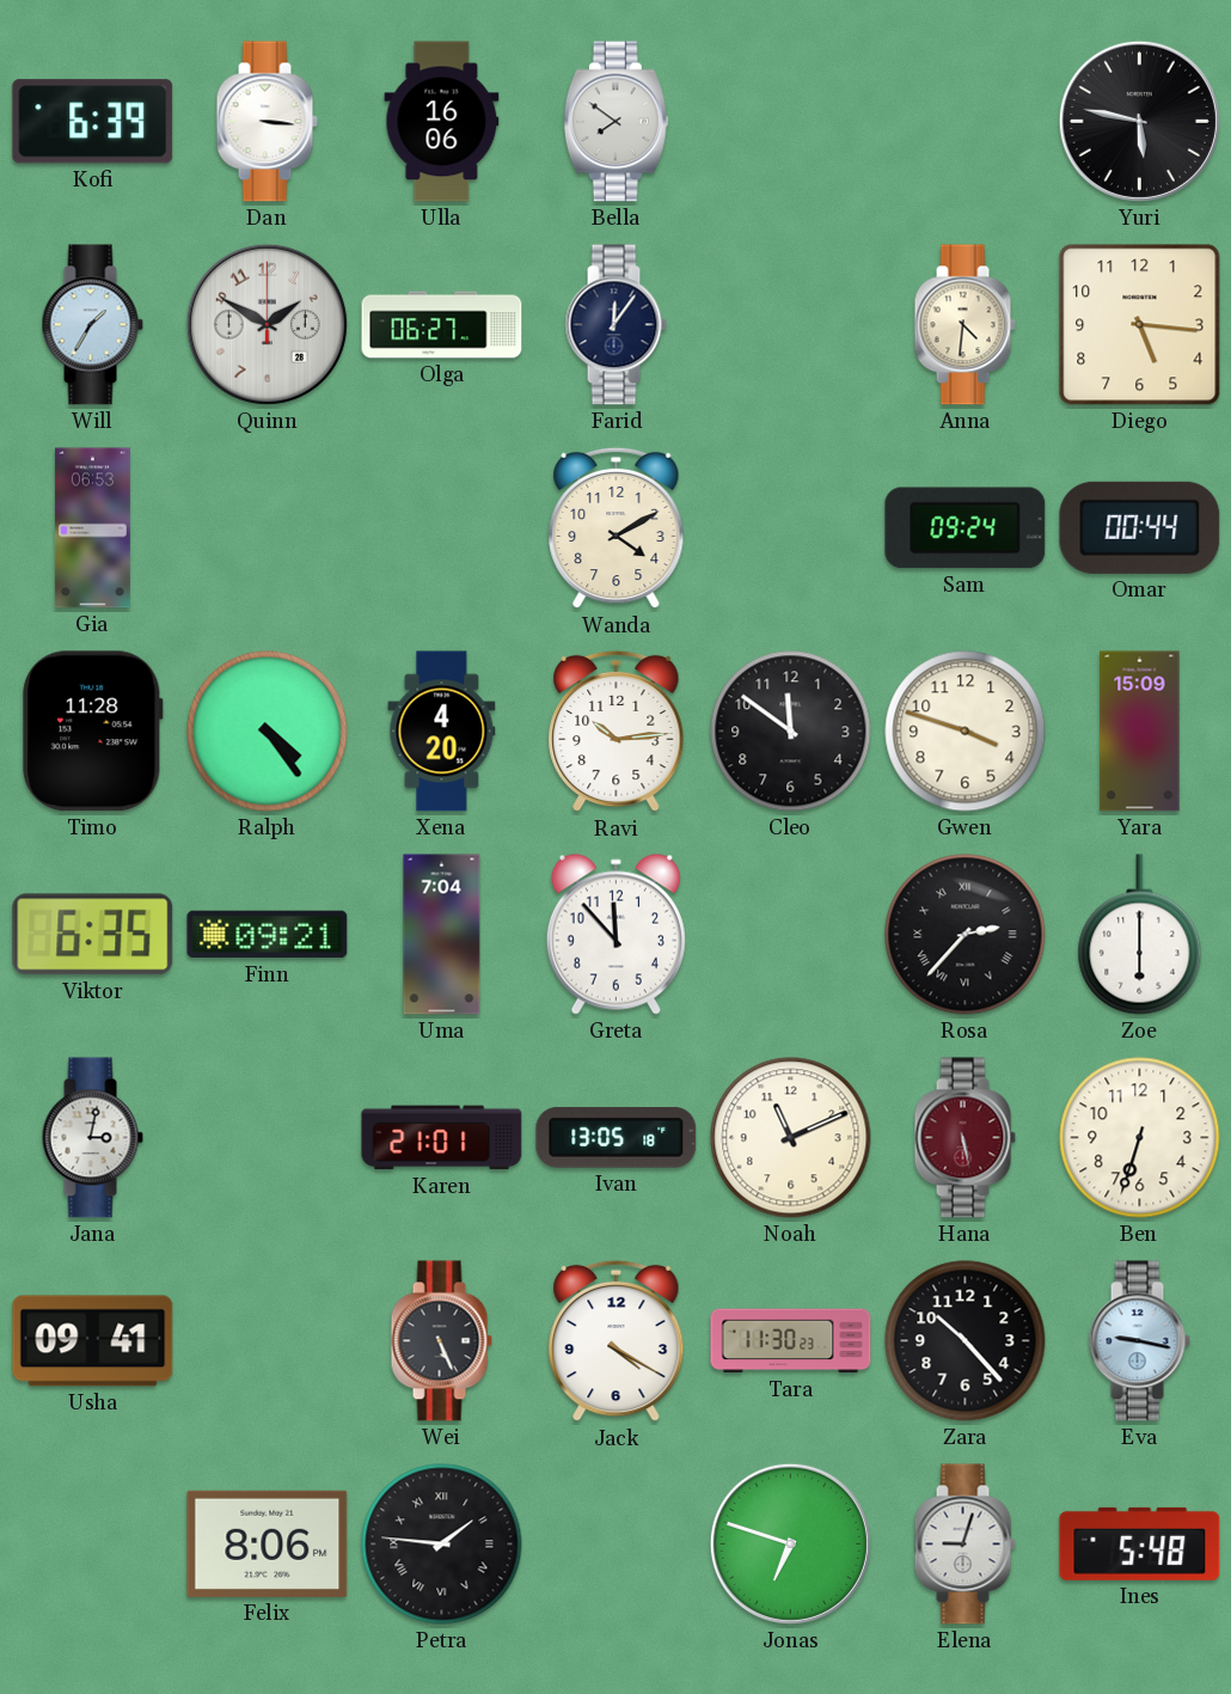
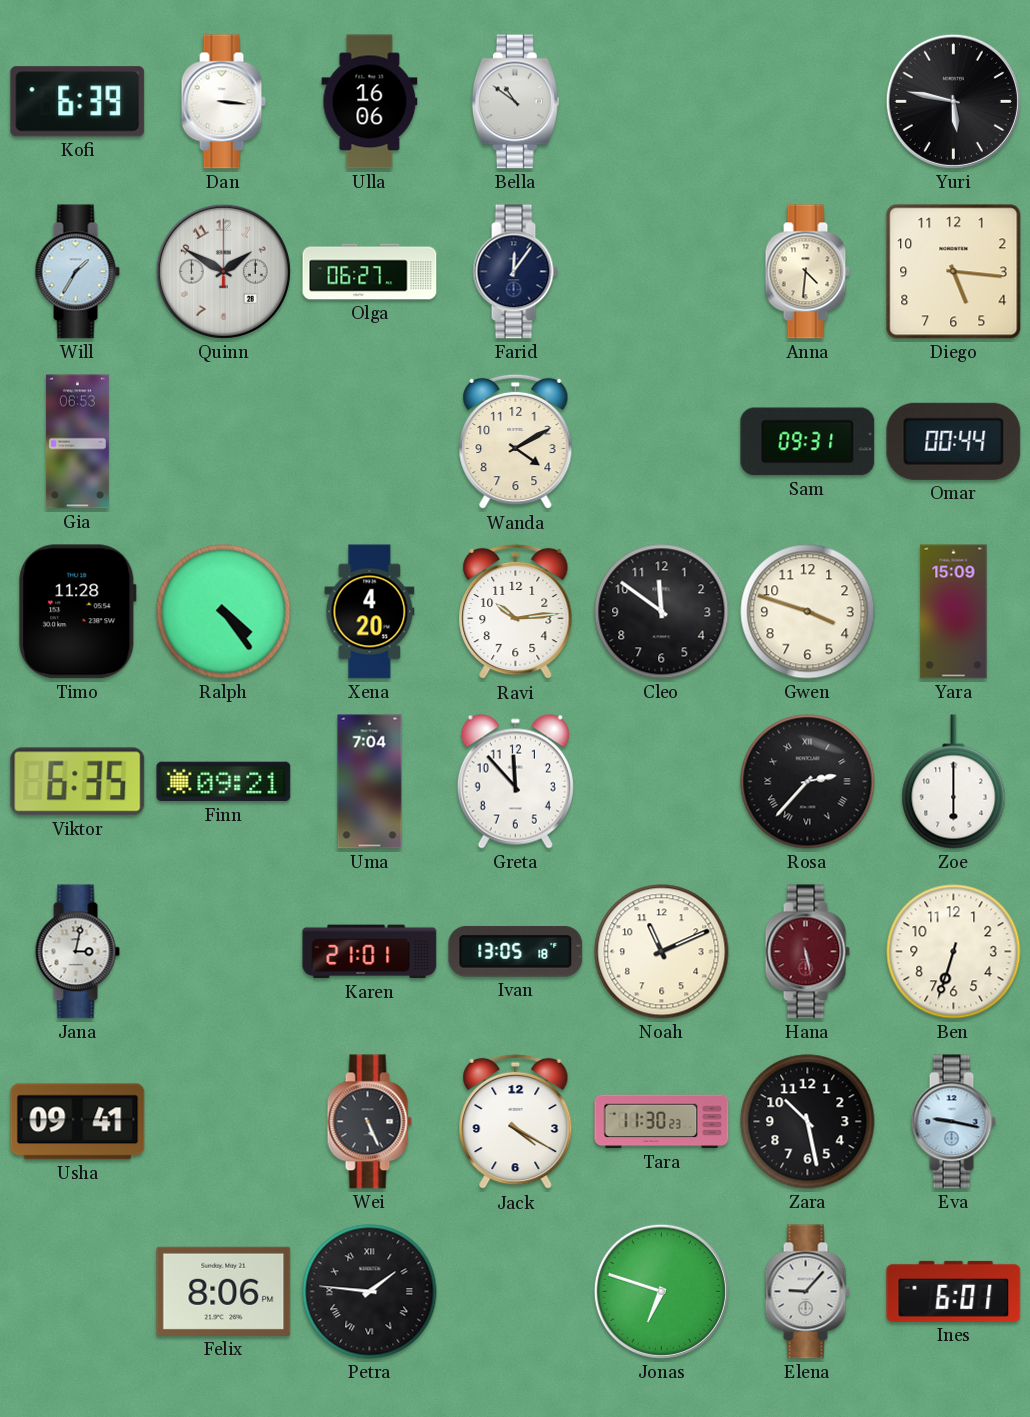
Bella: 7:51 -> 10:51 (515, 102)
Sam: 09:24 -> 09:31 (808, 442)
Zara: 10:23 -> 10:28 (808, 1122)
Elena: 9:03 -> 9:07 (807, 1292)
Ines: 5:48 -> 6:01 (954, 1291)
